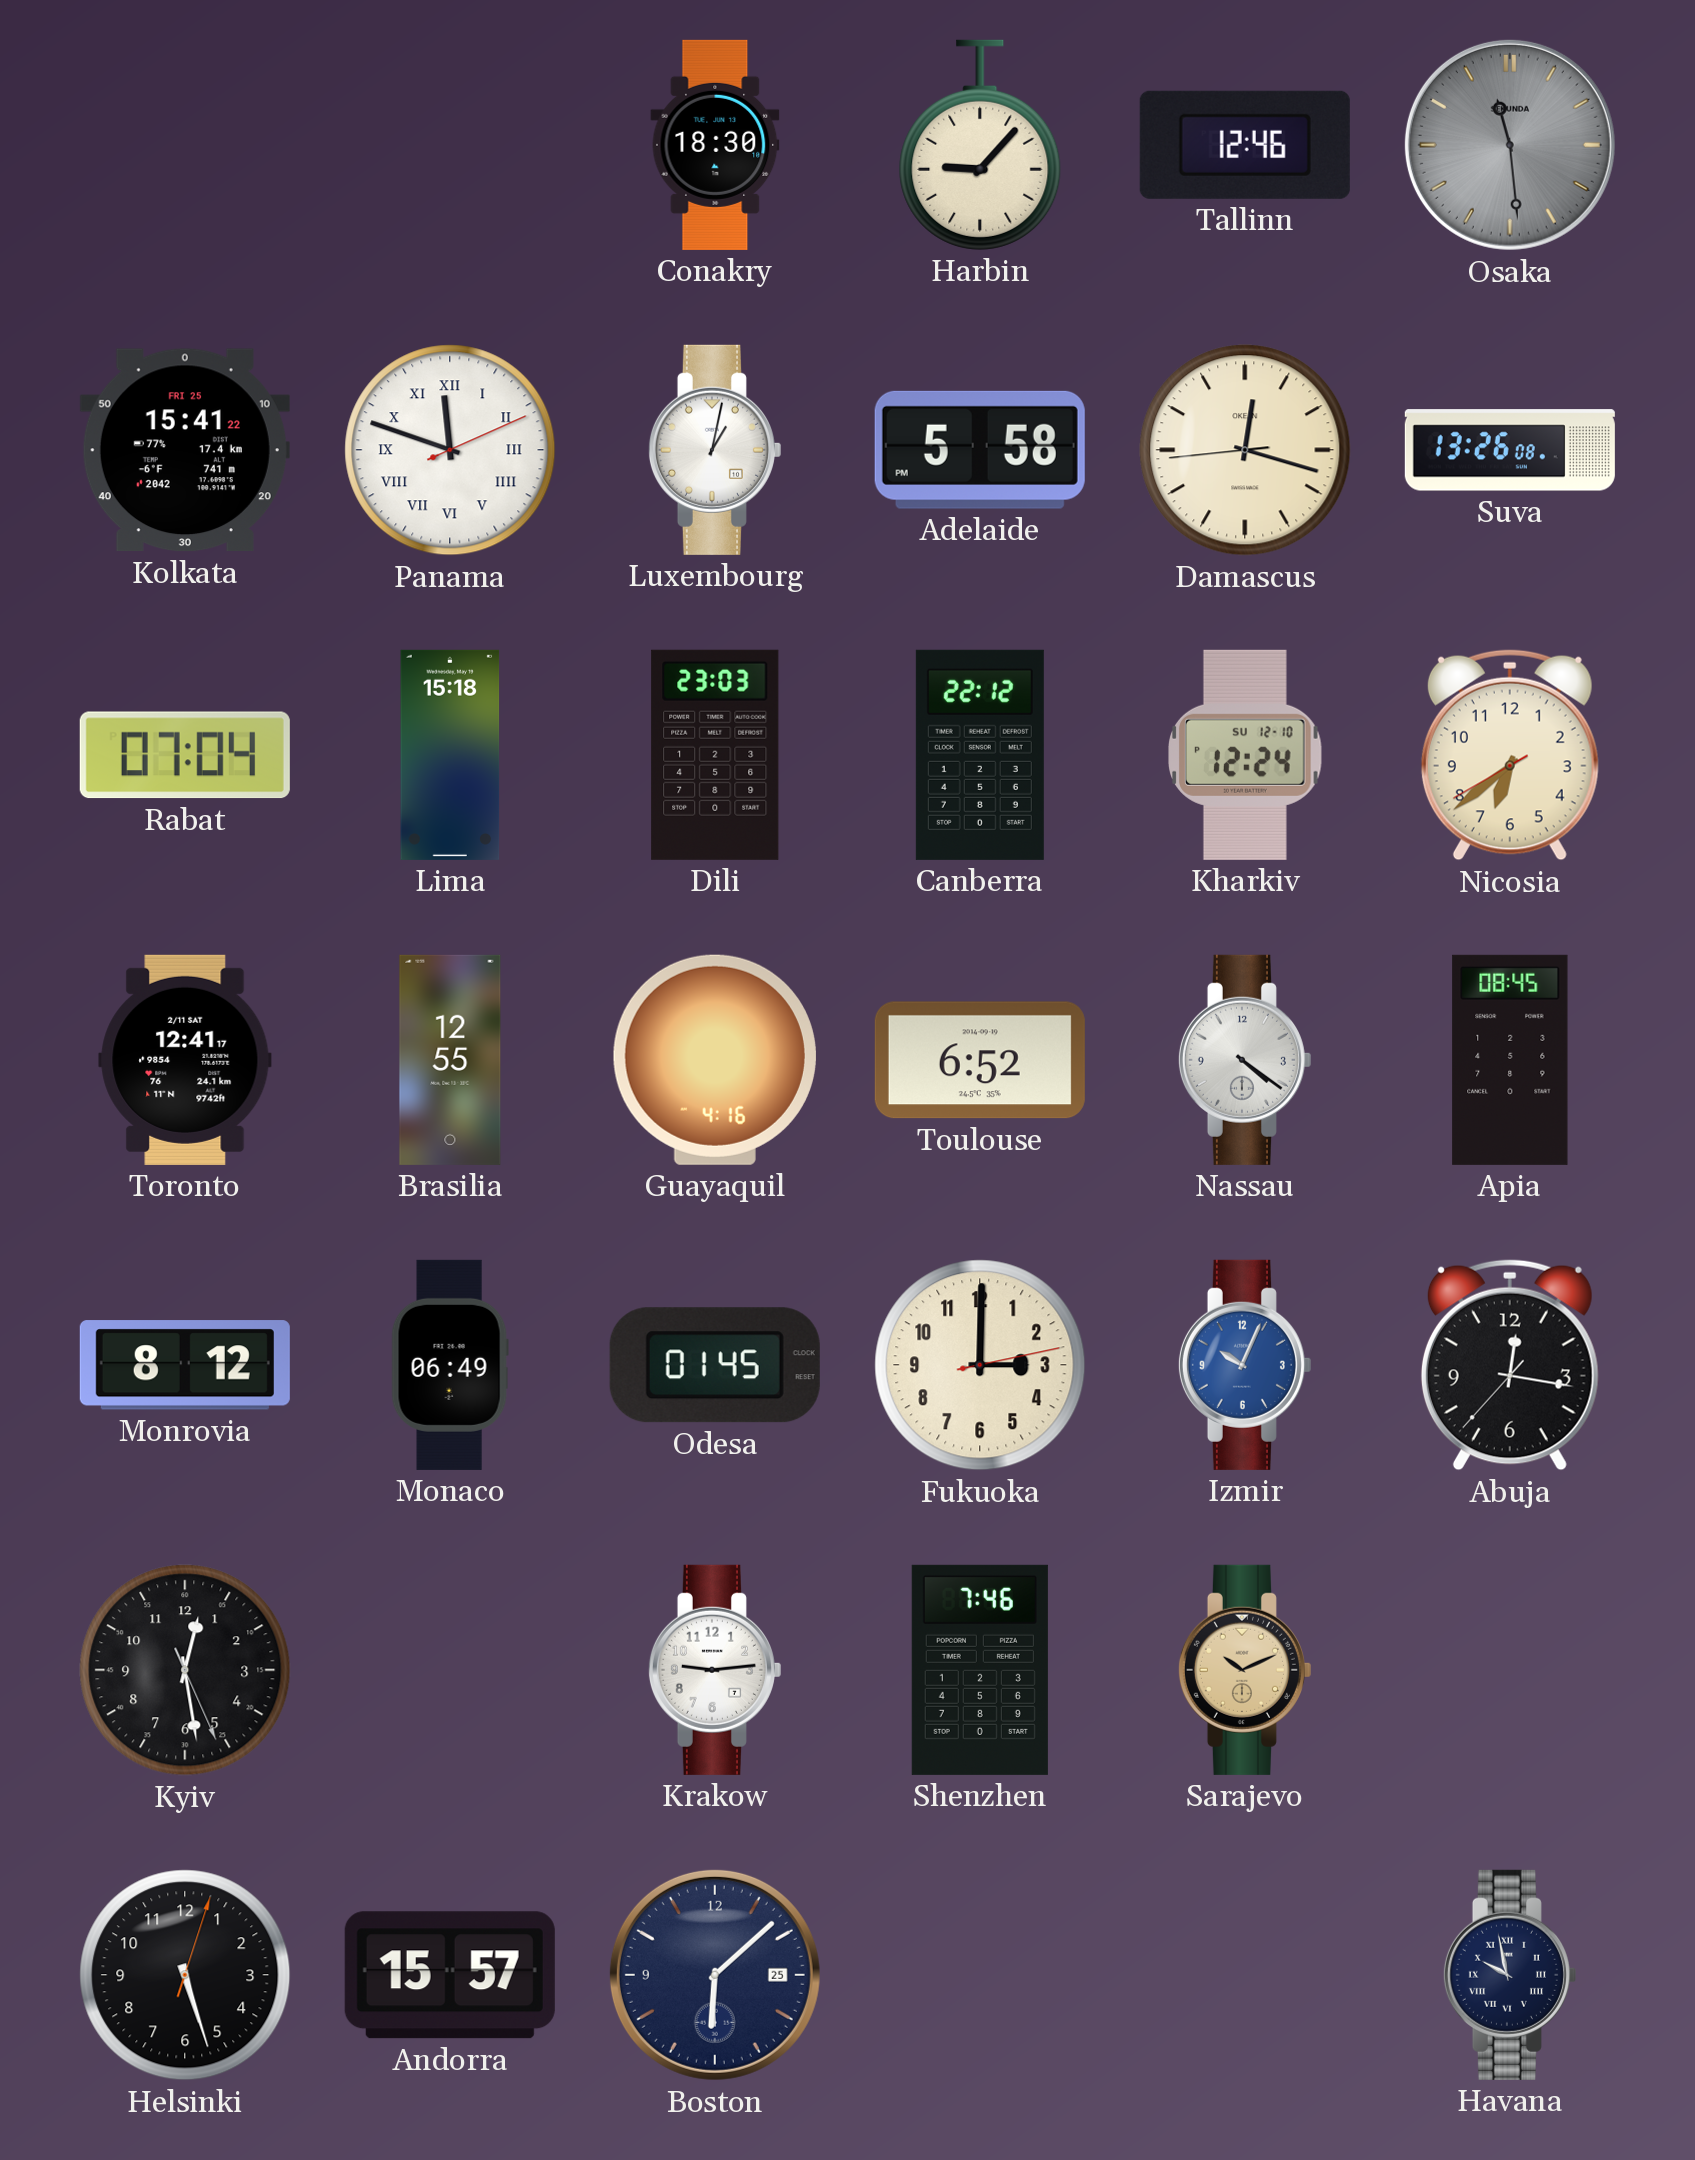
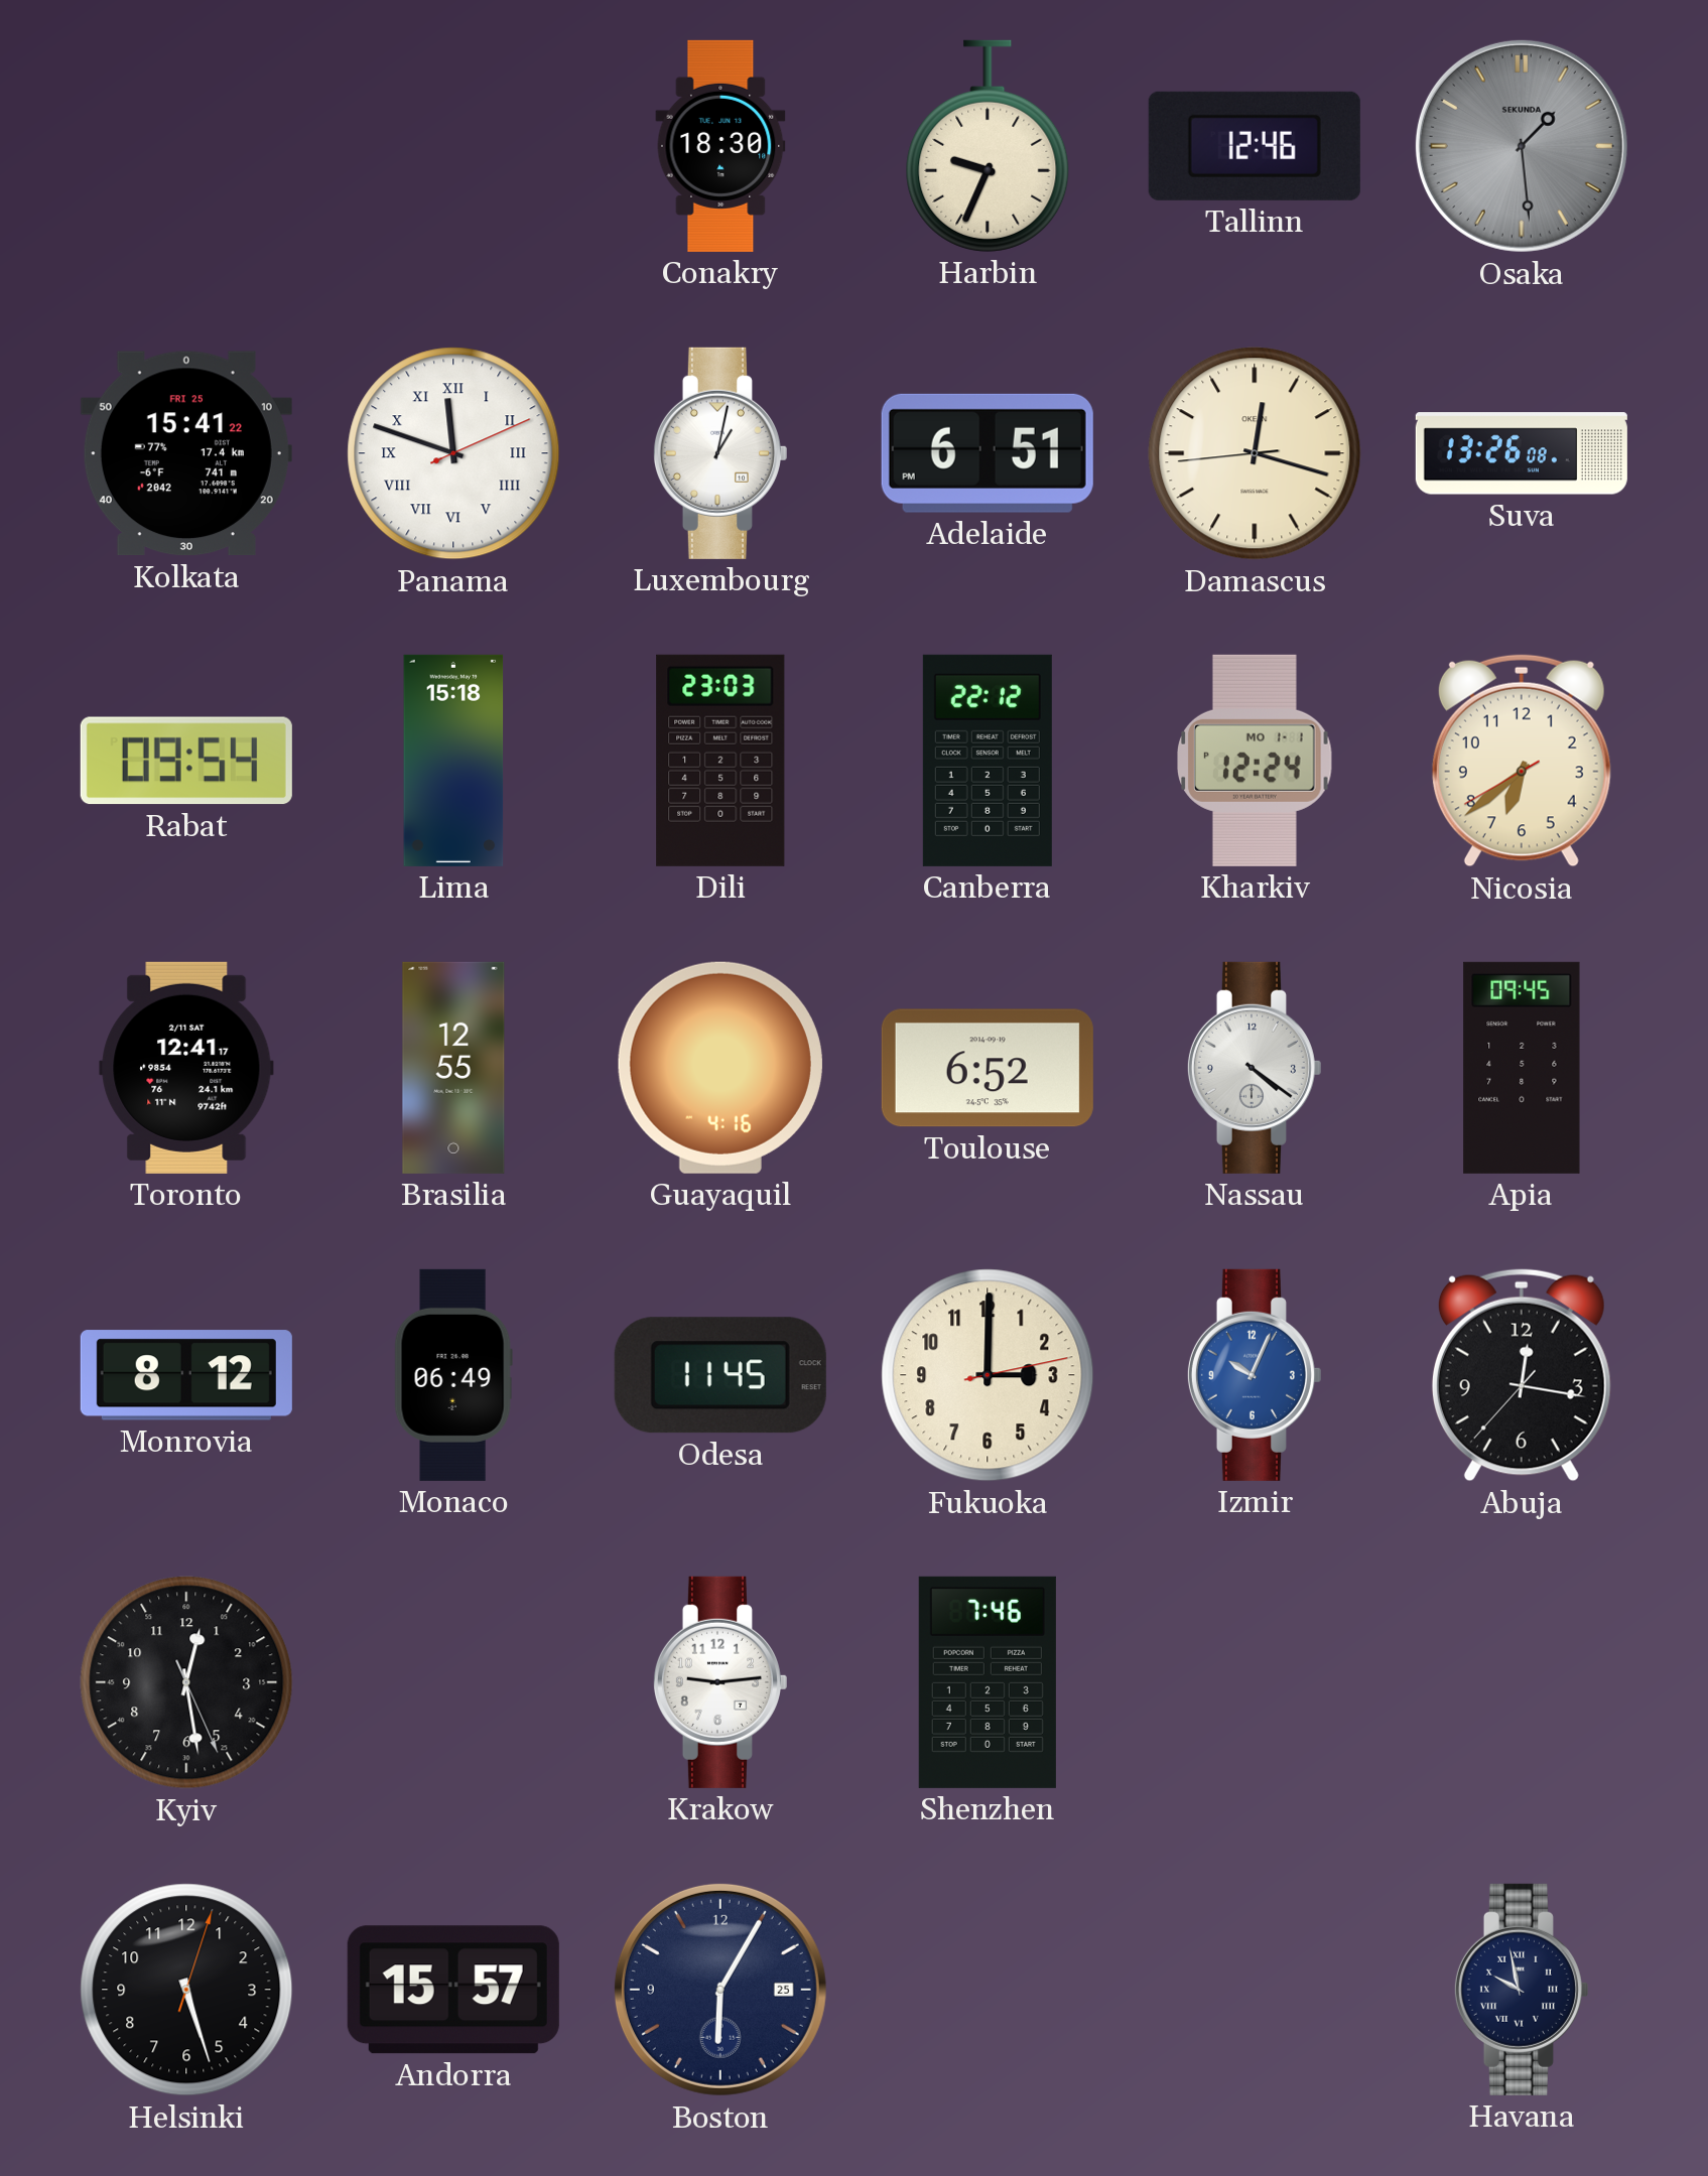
Harbin: 9:07 -> 9:34 (988, 146)
Osaka: 11:29 -> 1:29 (1522, 146)
Adelaide: 5:58 -> 6:51 (988, 453)
Rabat: 07:04 -> 09:54 (186, 761)
Kharkiv date: SU 12-10 -> MO 1-1 (1255, 761)
Apia: 08:45 -> 09:45 (1522, 1068)
Odesa: 01:45 -> 11:45 (720, 1375)
Sarajevo: 10:11 -> none (1244, 1670)
Boston: 6:08 -> 6:05 (720, 1990)
